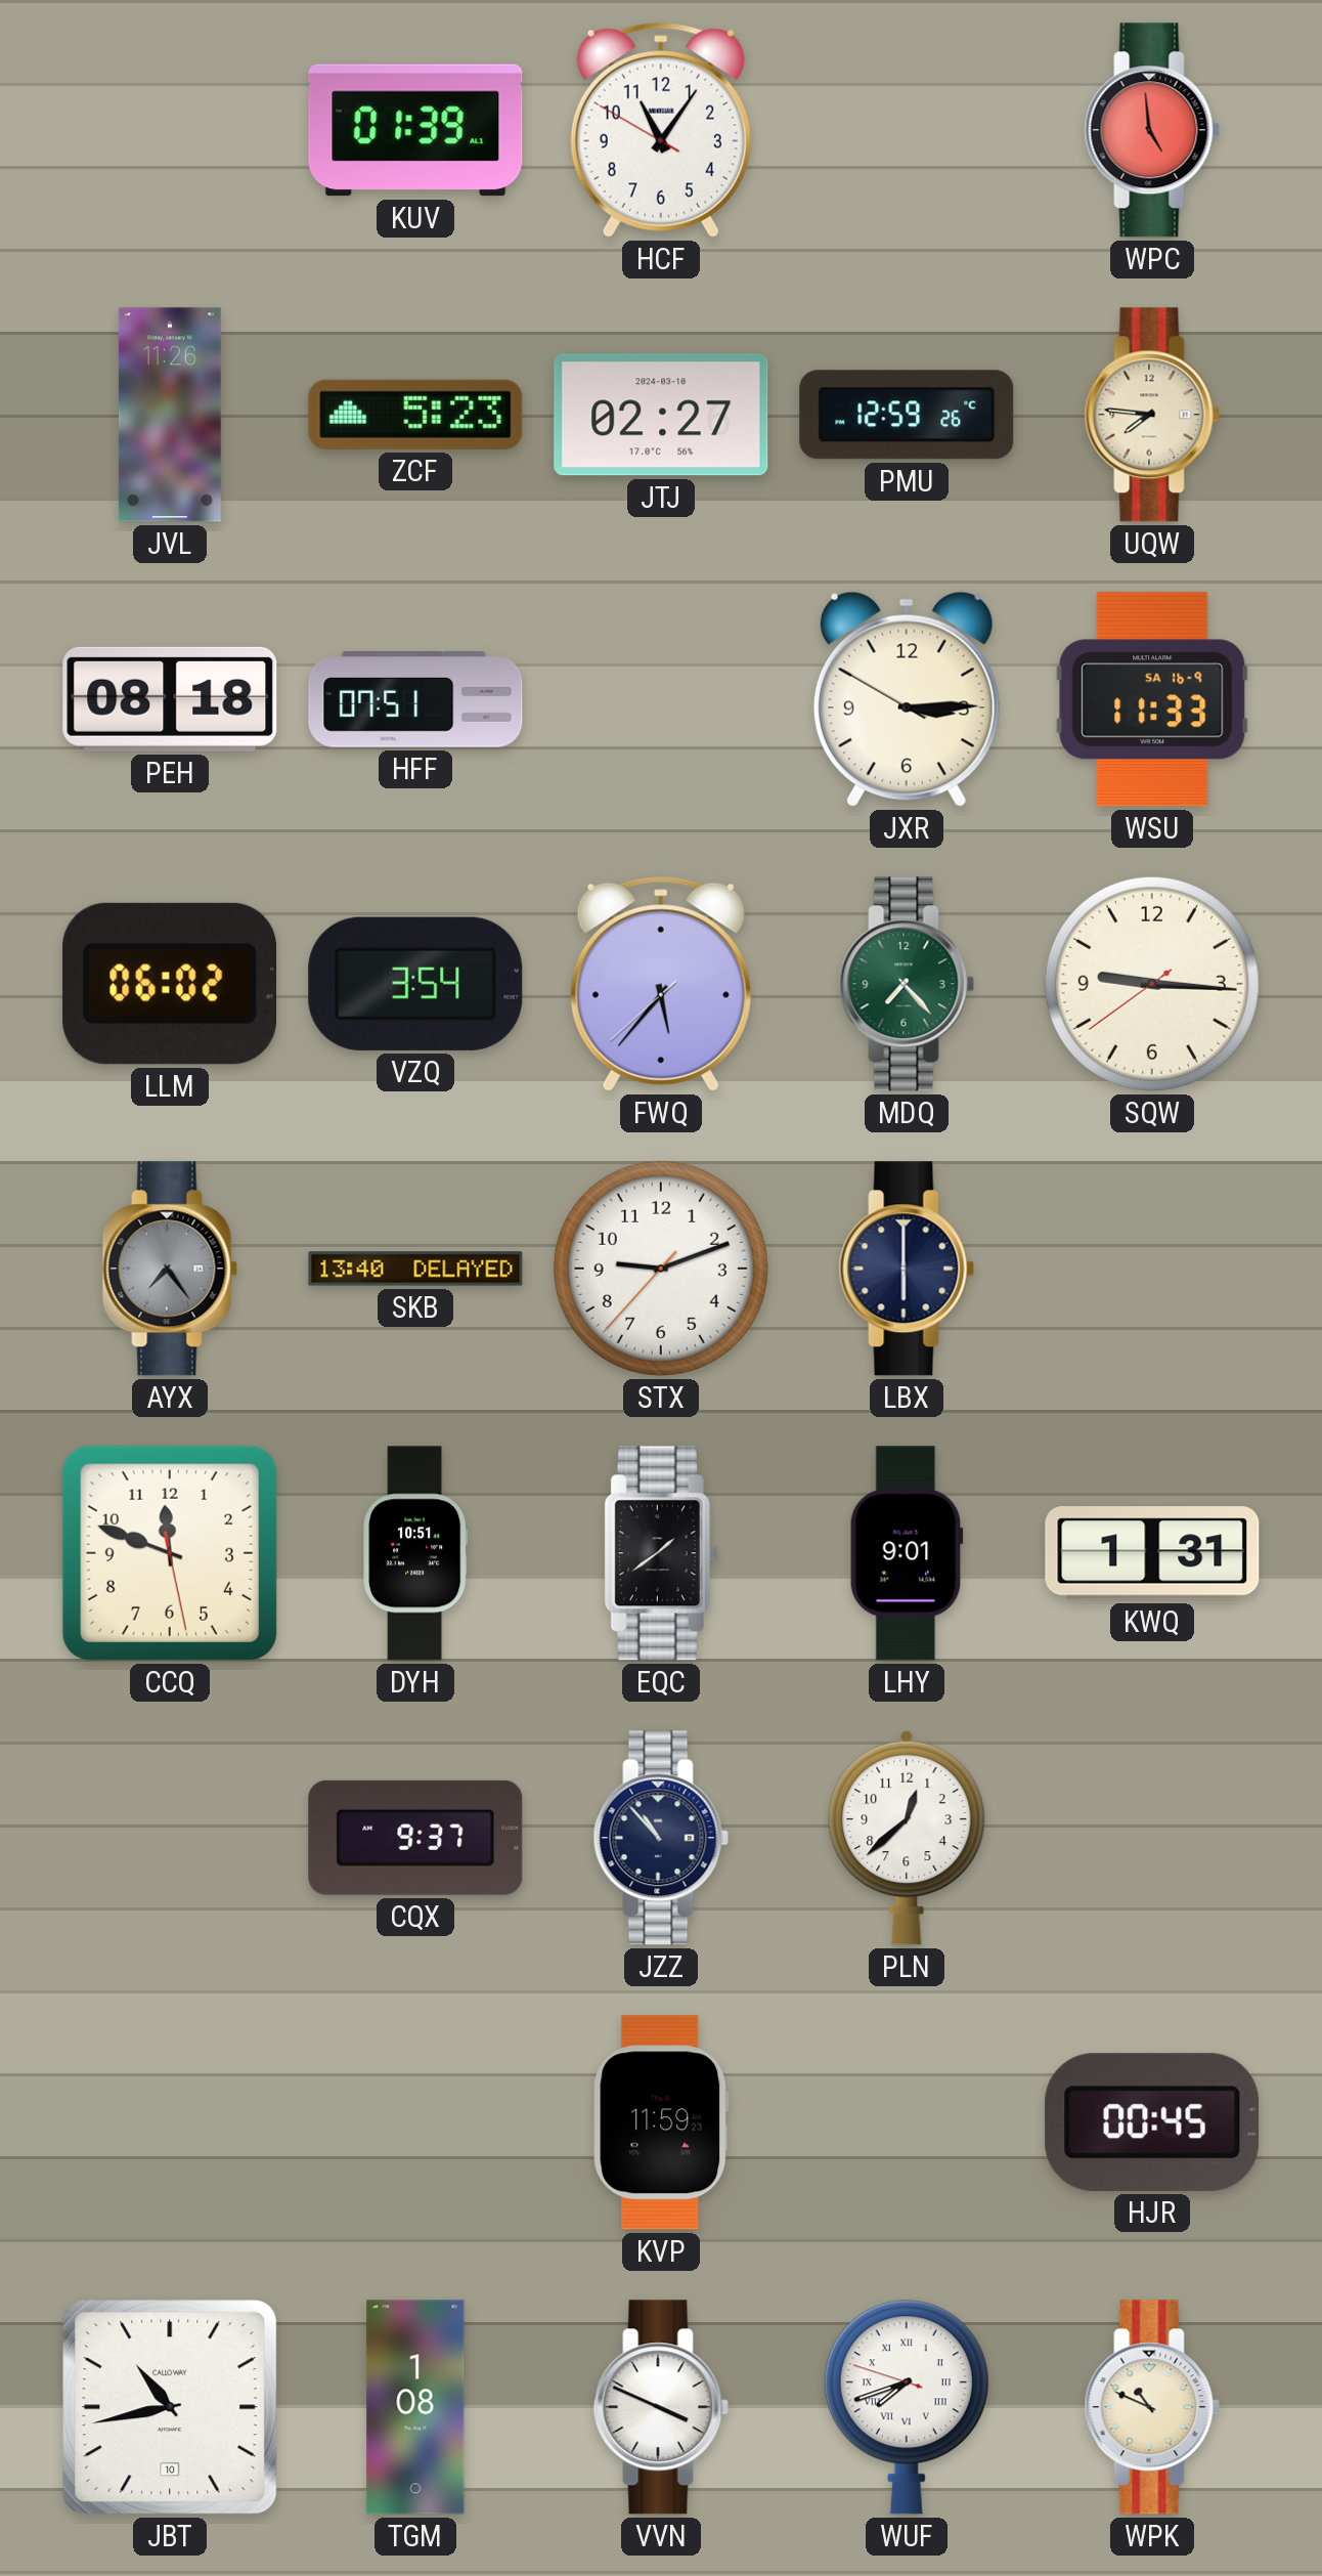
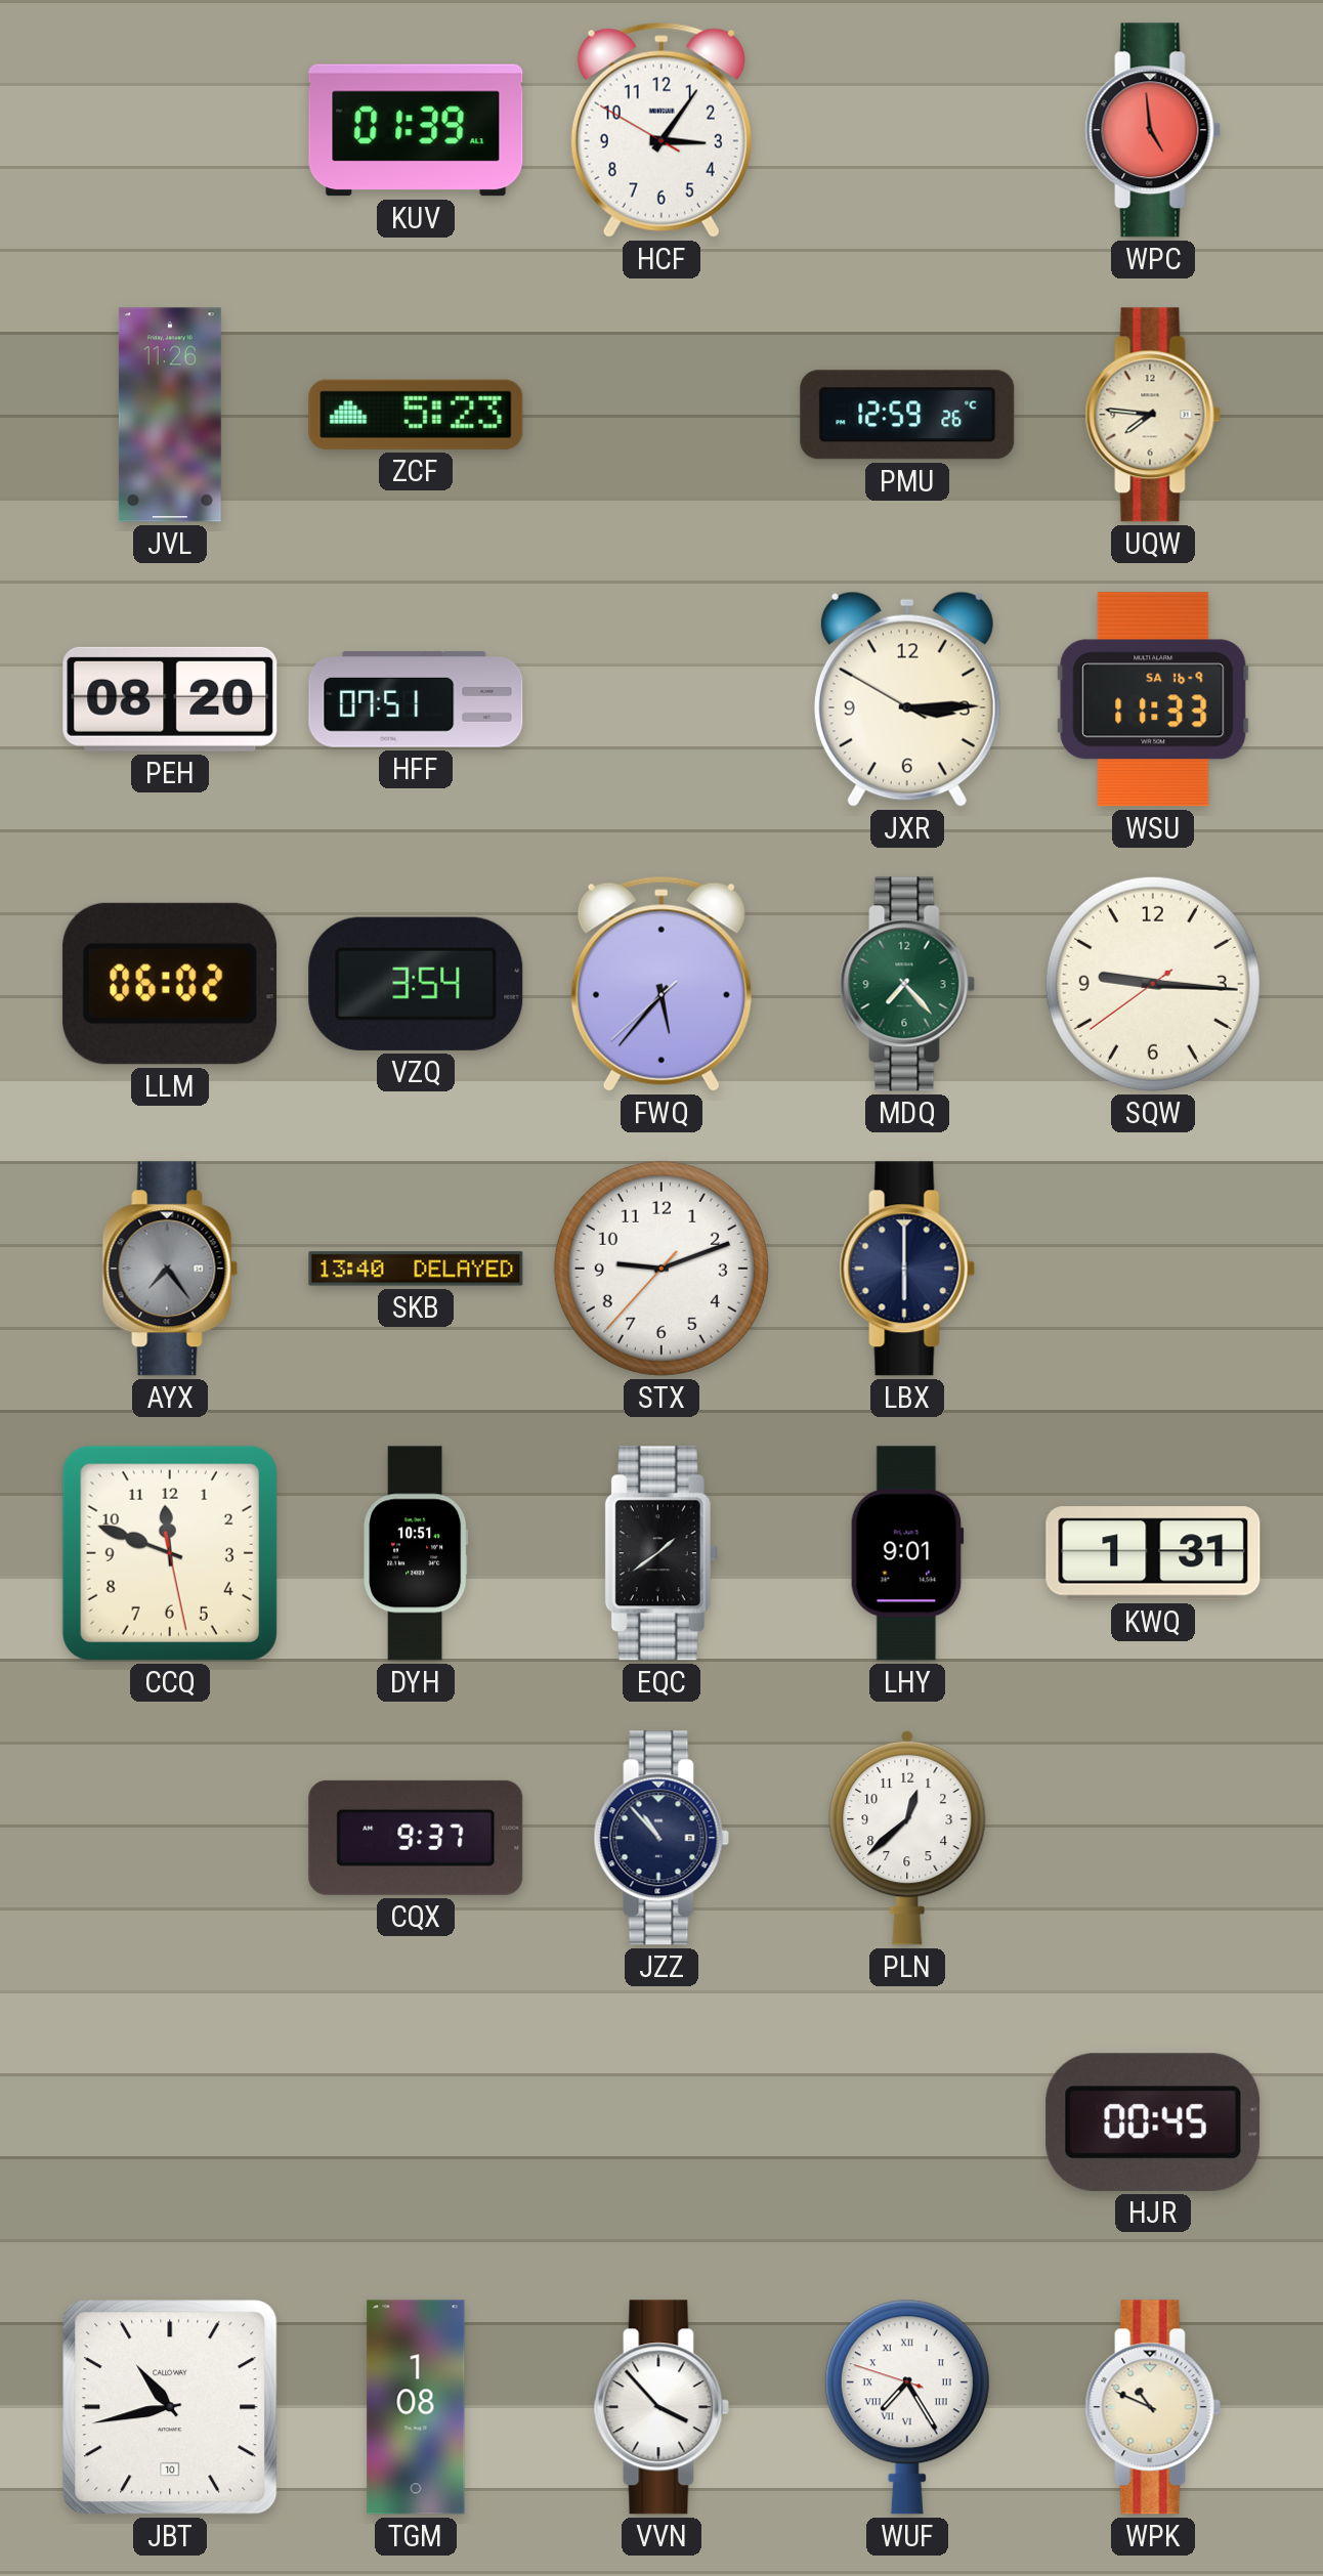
HCF: 11:05 -> 3:05 (661, 130)
JTJ: 02:27 -> none (661, 415)
PEH: 08:18 -> 08:20 (170, 699)
KVP: 11:59 -> none (661, 2122)
VVN: 3:49 -> 3:53 (661, 2407)
WUF: 7:41 -> 7:24 (907, 2407)
